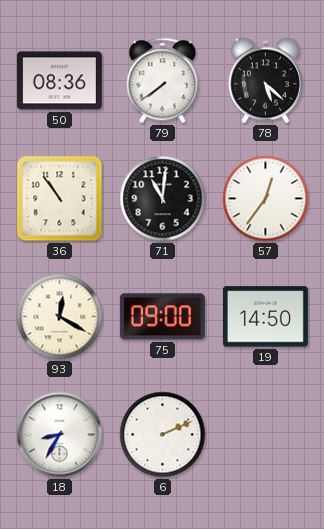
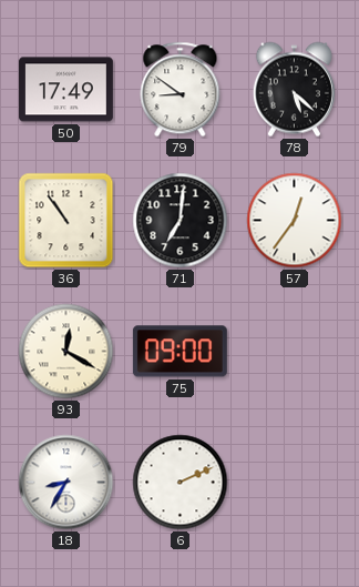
50: 08:36 -> 17:49 (65, 90)
79: 7:39 -> 8:51 (181, 90)
71: 11:01 -> 7:01 (181, 221)
19: 14:50 -> none (265, 317)
